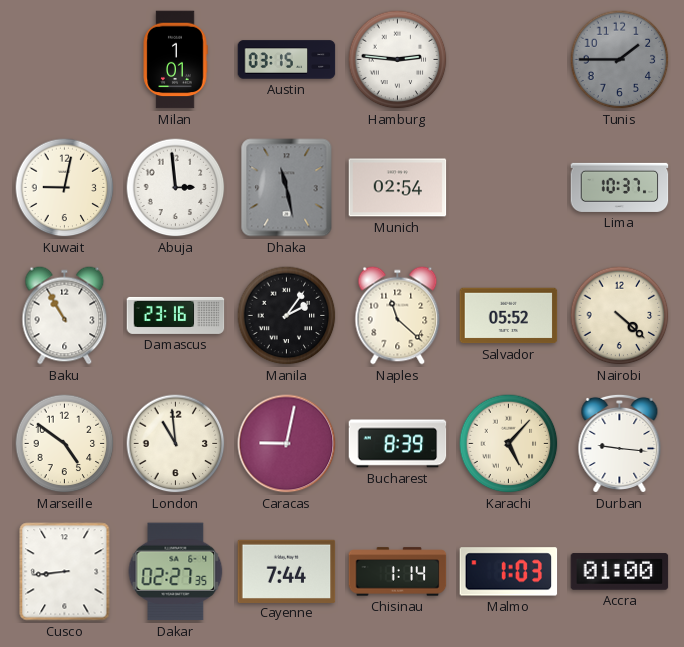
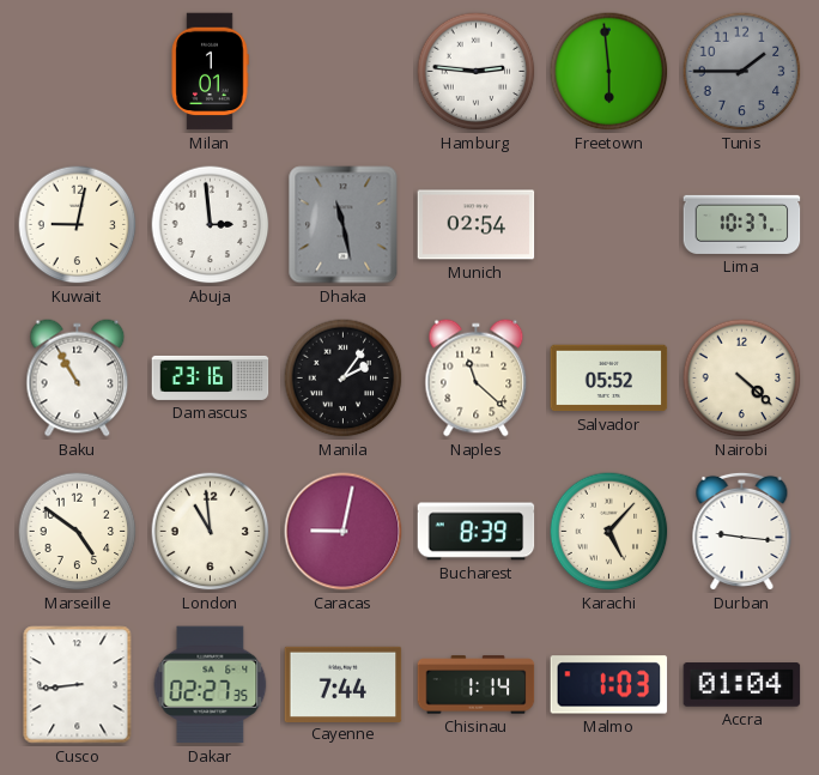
Austin: 03:15 -> none (287, 60)
Freetown: none -> 5:59 (609, 72)
Accra: 01:00 -> 01:04 (742, 685)
